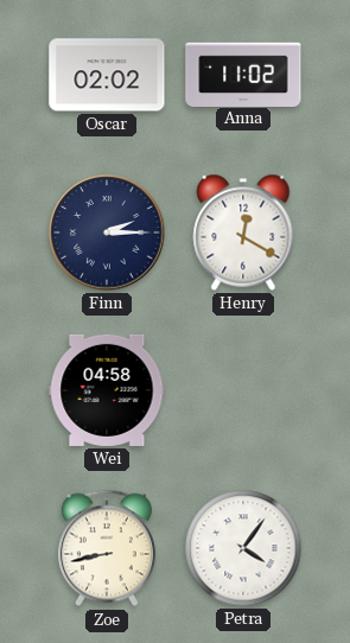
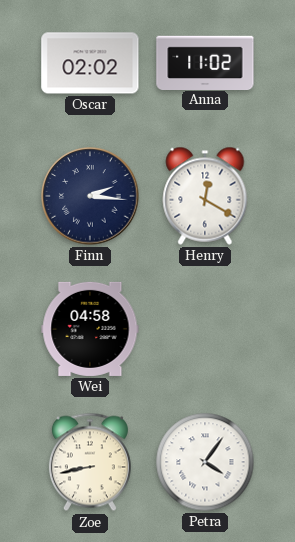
Finn: 2:15 -> 2:16 (90, 196)
